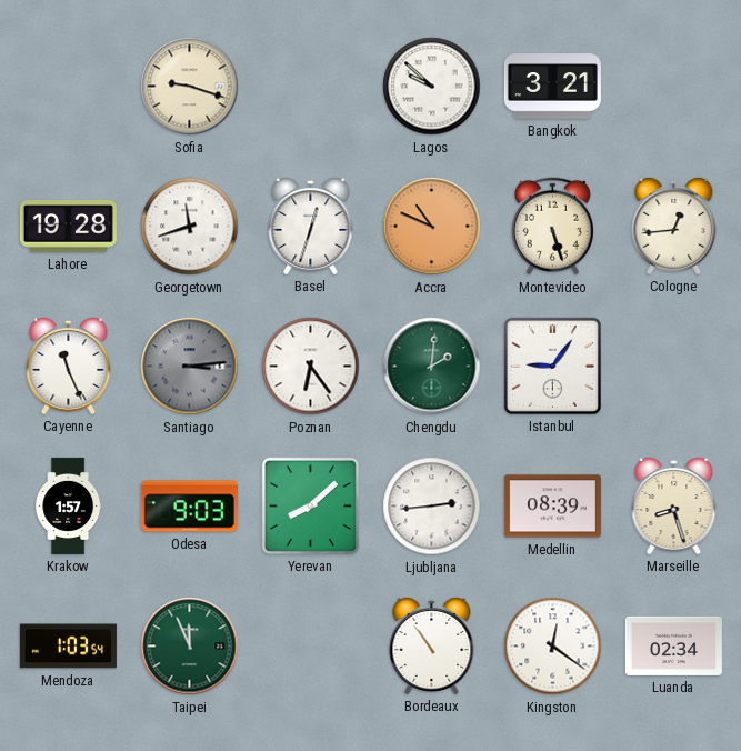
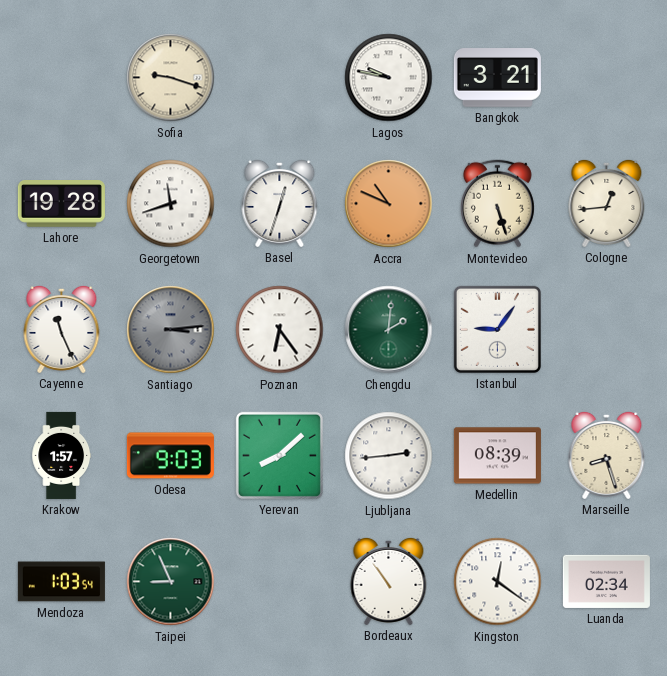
Lagos: 9:52 -> 9:47 (389, 78)
Taipei: 11:56 -> 8:56 (171, 582)
